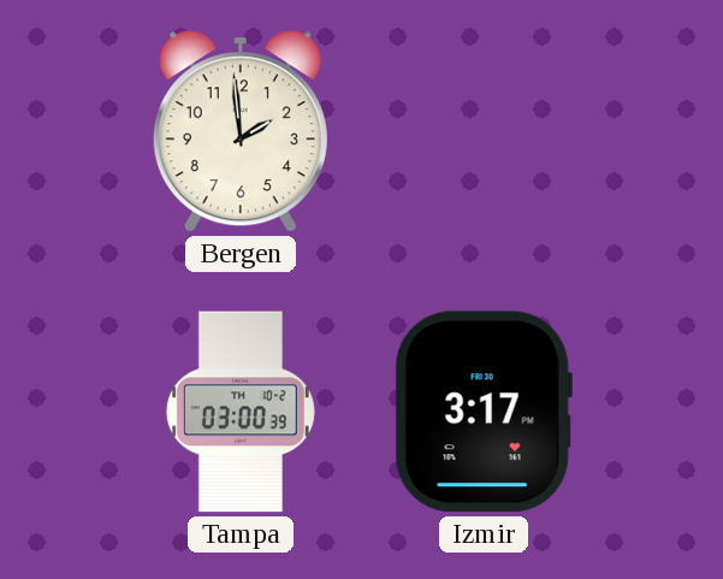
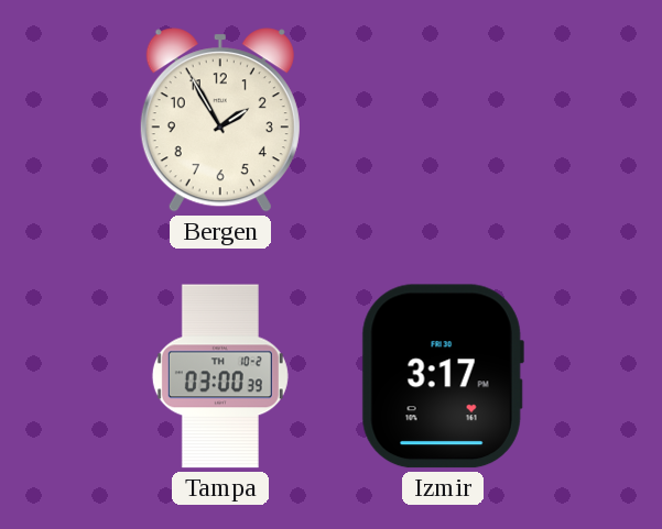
Bergen: 1:59 -> 1:55 (220, 120)
